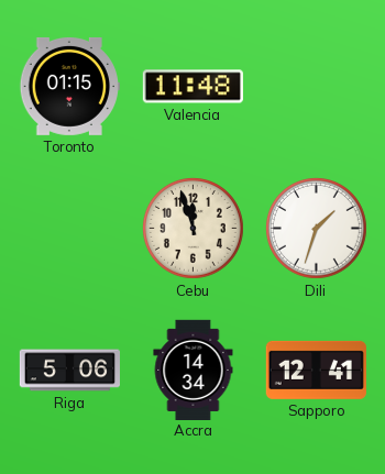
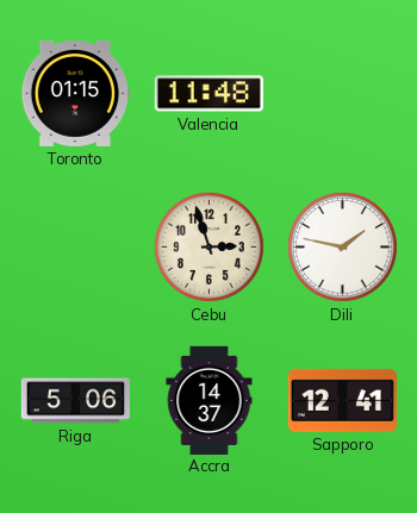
Cebu: 11:57 -> 2:57 (210, 248)
Dili: 1:33 -> 1:47 (343, 248)
Accra: 14:34 -> 14:37 (210, 400)
